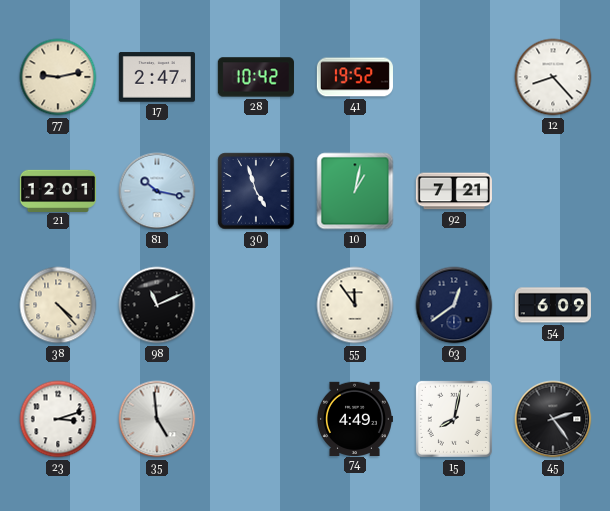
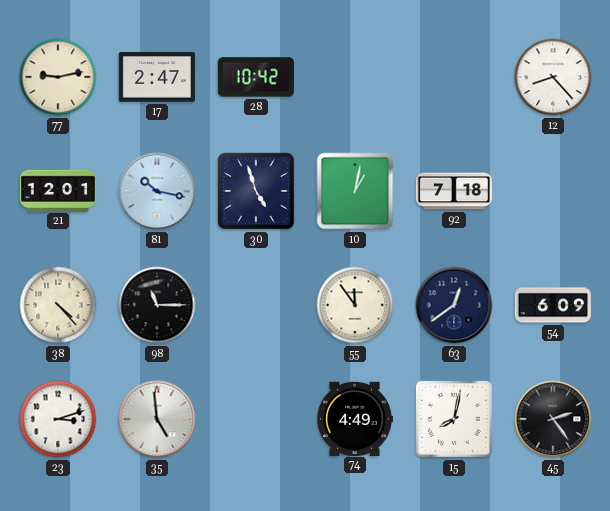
41: 19:52 -> none (354, 77)
92: 7:21 -> 7:18 (454, 191)
98: 11:11 -> 11:15 (157, 305)
